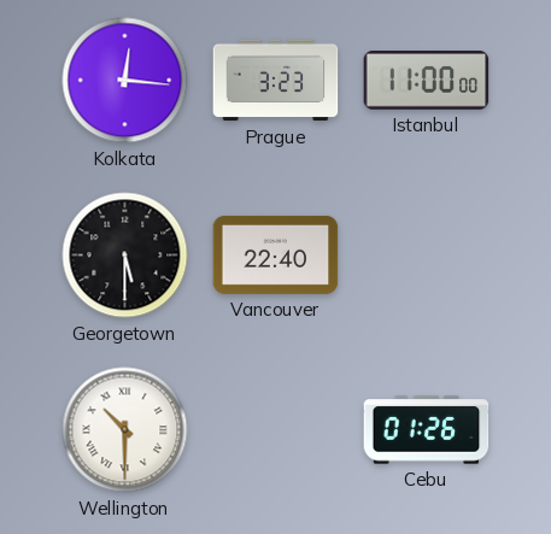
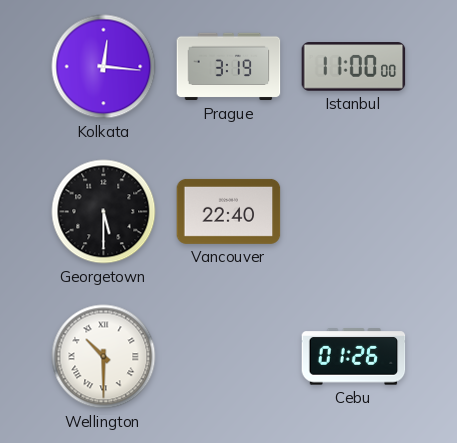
Prague: 3:23 -> 3:19 (229, 67)
